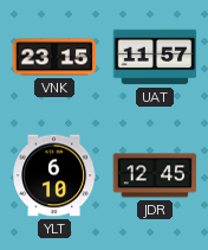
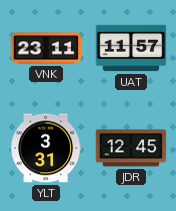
VNK: 23:15 -> 23:11 (46, 48)
YLT: 6:10 -> 3:31 (47, 148)
